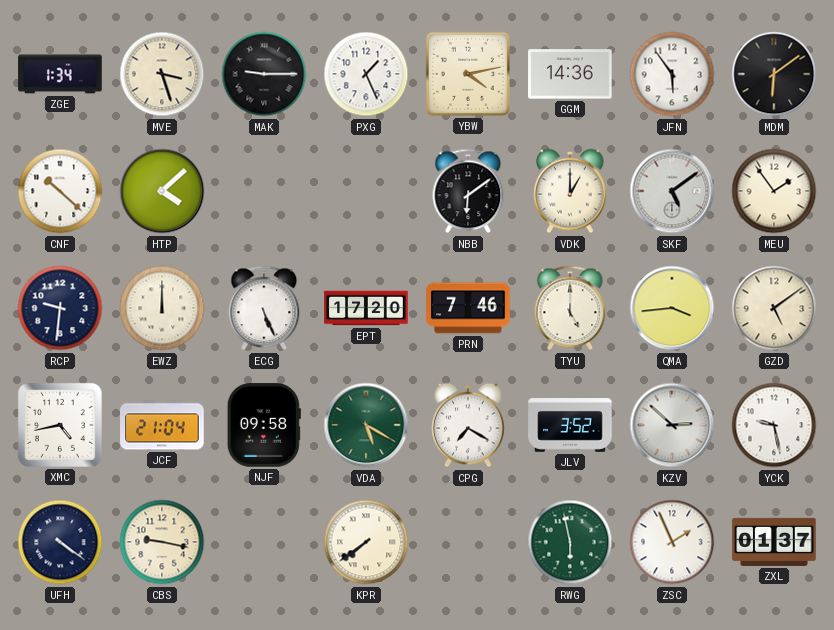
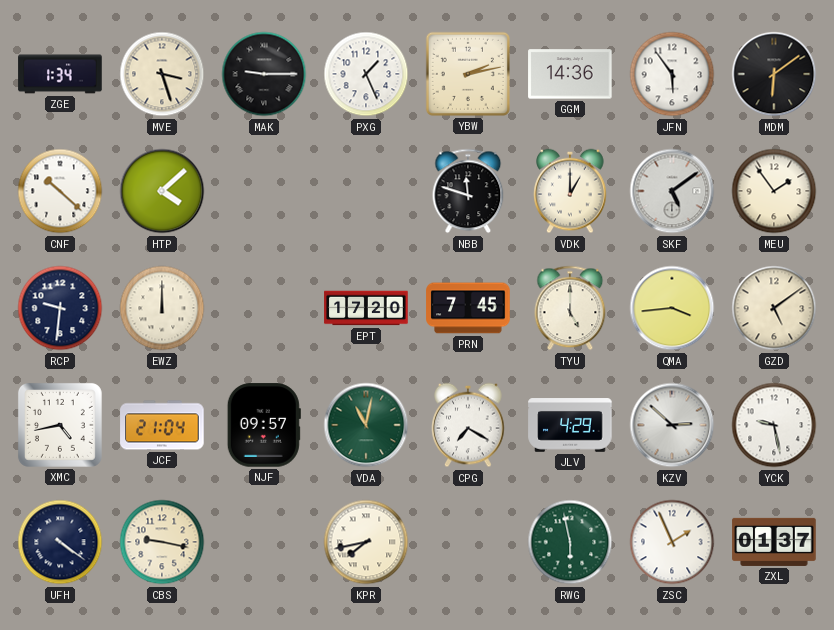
YBW: 4:13 -> 2:13 (468, 74)
NBB: 6:09 -> 11:48 (468, 191)
ECG: 5:26 -> none (264, 308)
PRN: 7:46 -> 7:45 (468, 308)
NJF: 09:58 -> 09:57 (264, 425)
VDA: 5:20 -> 11:02 (366, 425)
JLV: 3:52 -> 4:29 (570, 425)
KPR: 7:39 -> 7:43 (366, 542)
